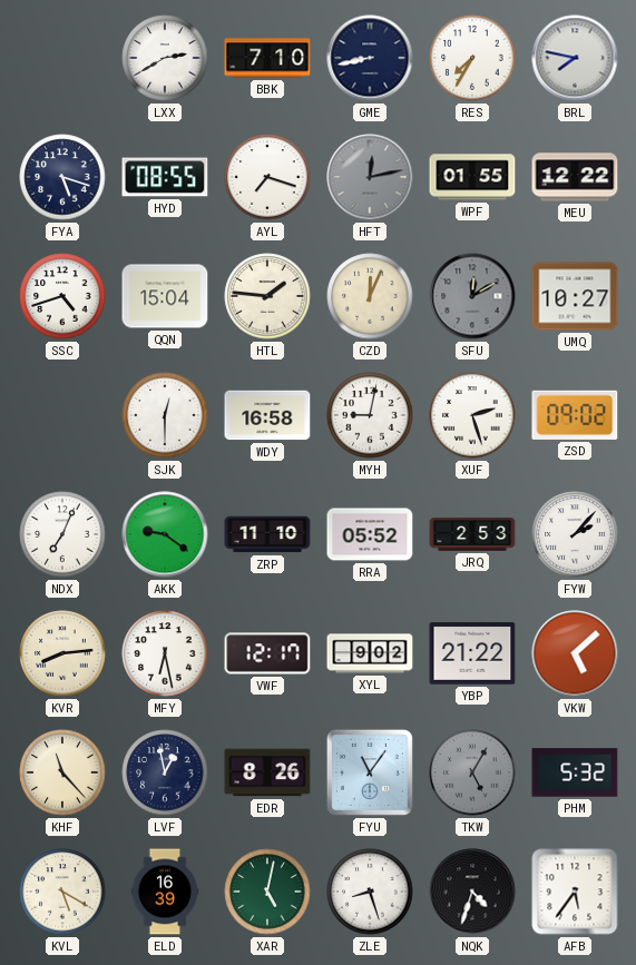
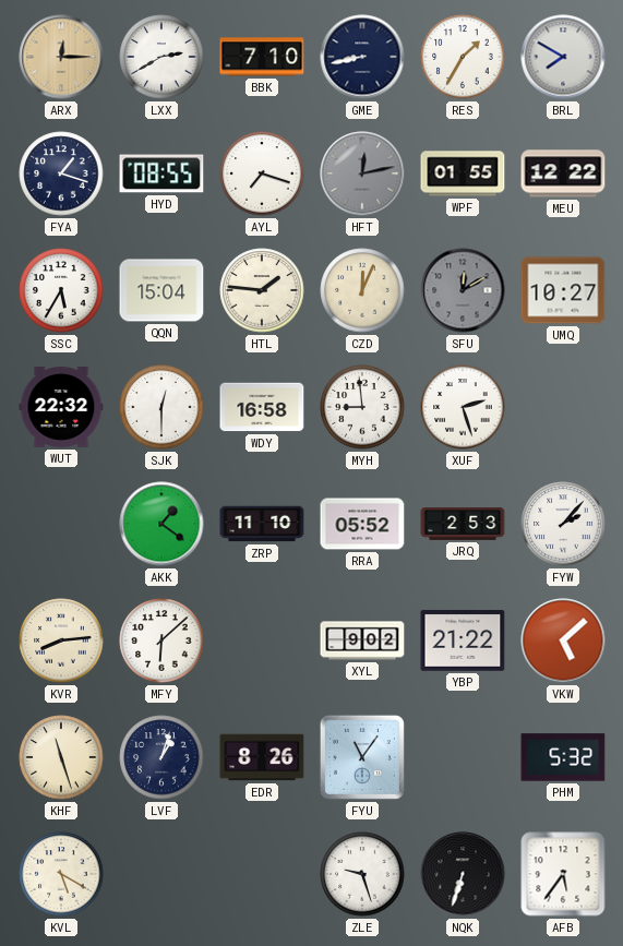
ARX: none -> 12:15 (61, 57)
RES: 7:35 -> 1:35 (463, 57)
BRL: 7:47 -> 7:50 (563, 57)
FYA: 5:18 -> 1:18 (61, 173)
SSC: 4:42 -> 5:35 (61, 290)
WUT: none -> 22:32 (61, 408)
MYH: 9:02 -> 8:59 (362, 407)
ZSD: 09:02 -> none (575, 415)
NDX: 7:04 -> none (62, 534)
AKK: 9:21 -> 1:21 (161, 524)
MFY: 6:28 -> 6:08 (161, 640)
VWF: 12:17 -> none (267, 653)
KHF: 11:23 -> 11:27 (61, 757)
LVF: 12:58 -> 1:03 (161, 757)
TKW: 5:05 -> none (472, 772)
ELD: 16:39 -> none (165, 892)
XAR: 5:02 -> none (267, 892)
ZLE: 8:27 -> 9:27 (362, 874)
NQK: 4:33 -> 6:33 (463, 874)
